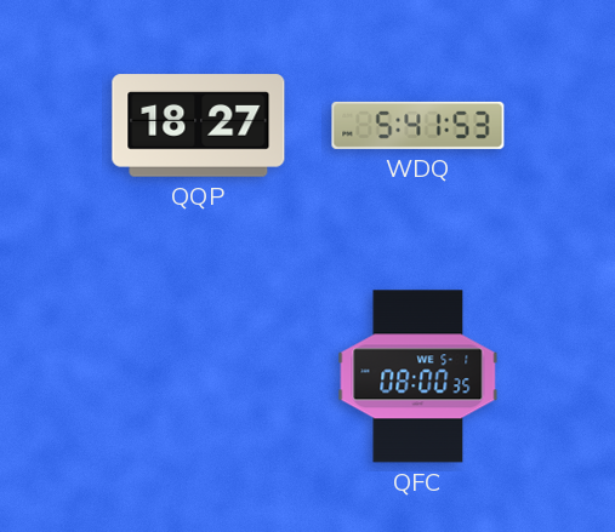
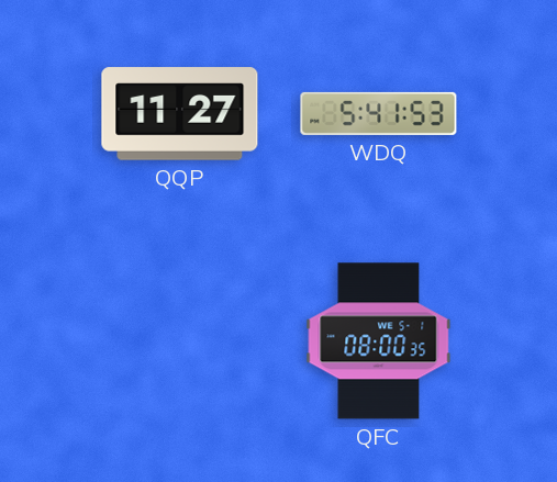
QQP: 18:27 -> 11:27 (180, 114)
